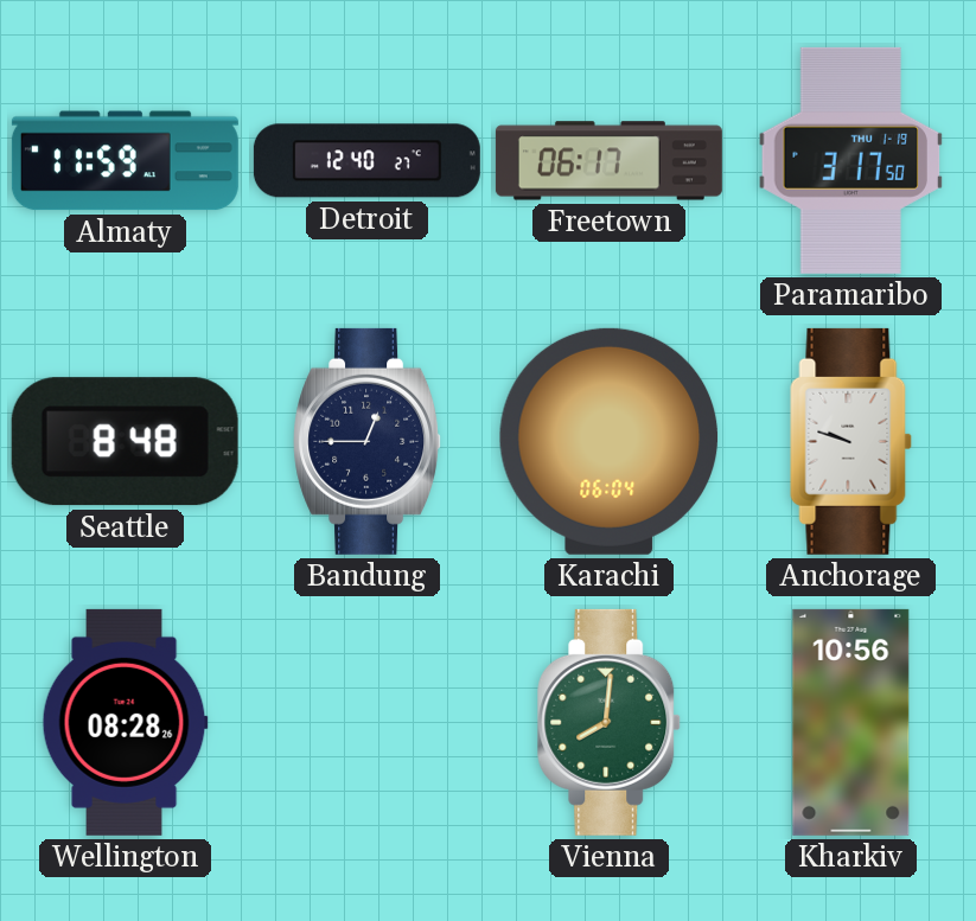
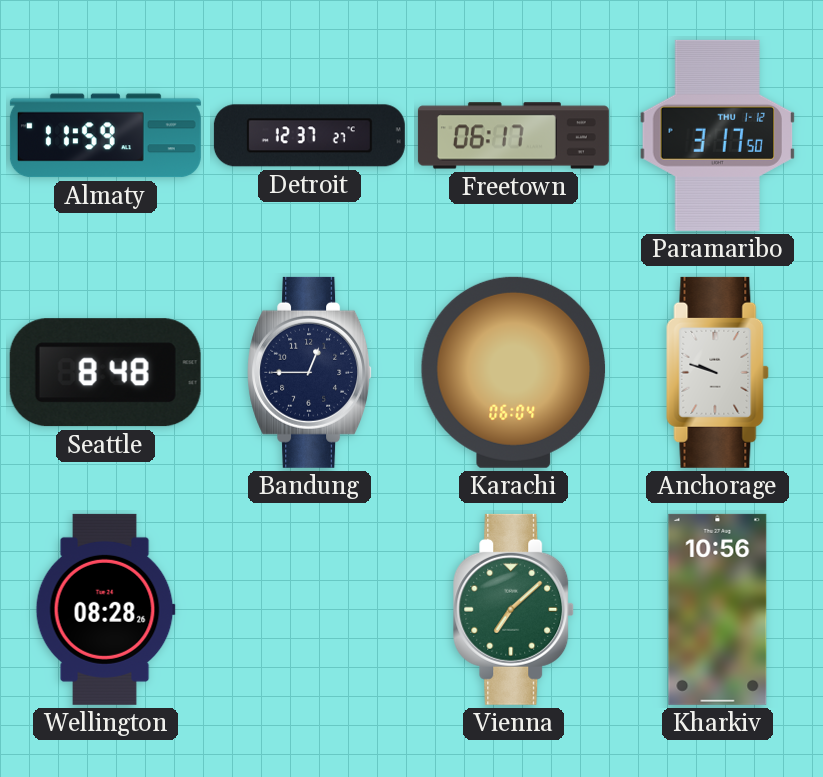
Detroit: 12:40 -> 12:37 (309, 136)
Paramaribo date: THU 1-19 -> THU 1-12 (718, 135)
Vienna: 8:01 -> 7:08 (514, 609)
